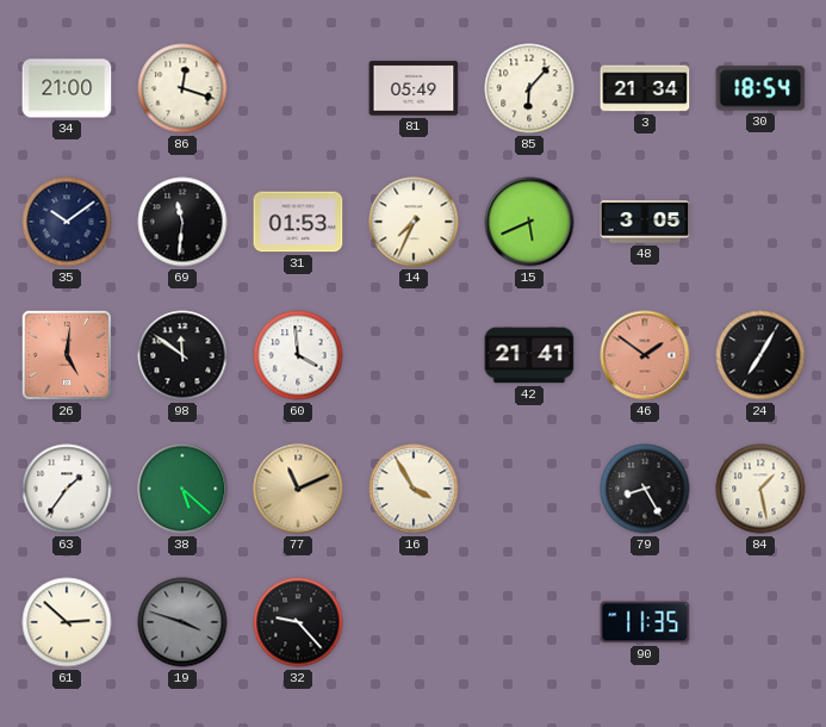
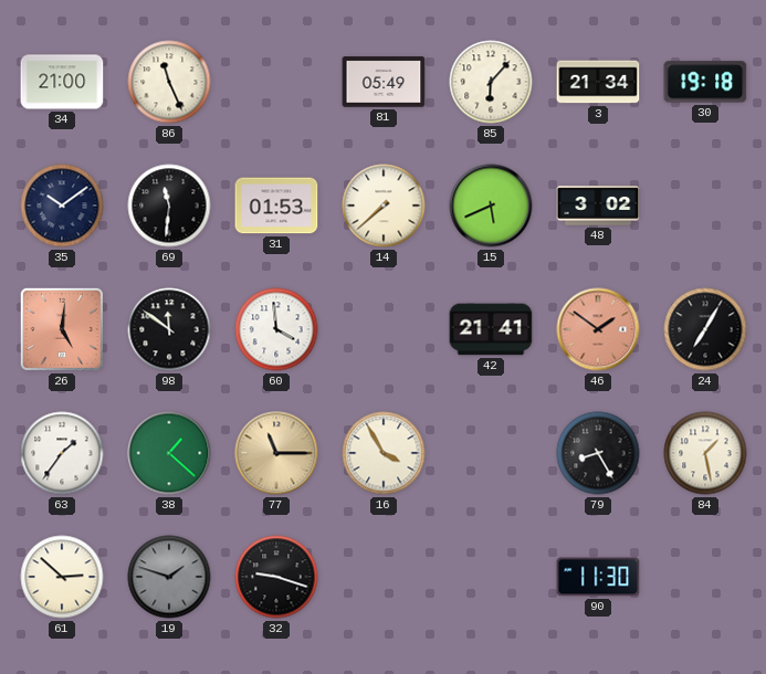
86: 12:18 -> 11:26 (169, 82)
30: 18:54 -> 19:18 (705, 82)
14: 7:34 -> 7:38 (384, 206)
48: 3:05 -> 3:02 (598, 206)
38: 5:22 -> 1:22 (169, 453)
77: 11:11 -> 11:15 (276, 453)
19: 3:48 -> 1:48 (169, 577)
32: 9:23 -> 9:18 (276, 577)
90: 11:35 -> 11:30 (598, 577)
